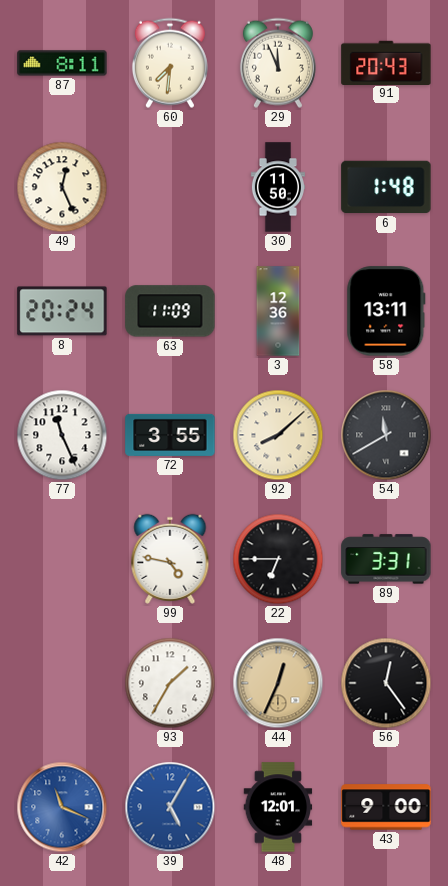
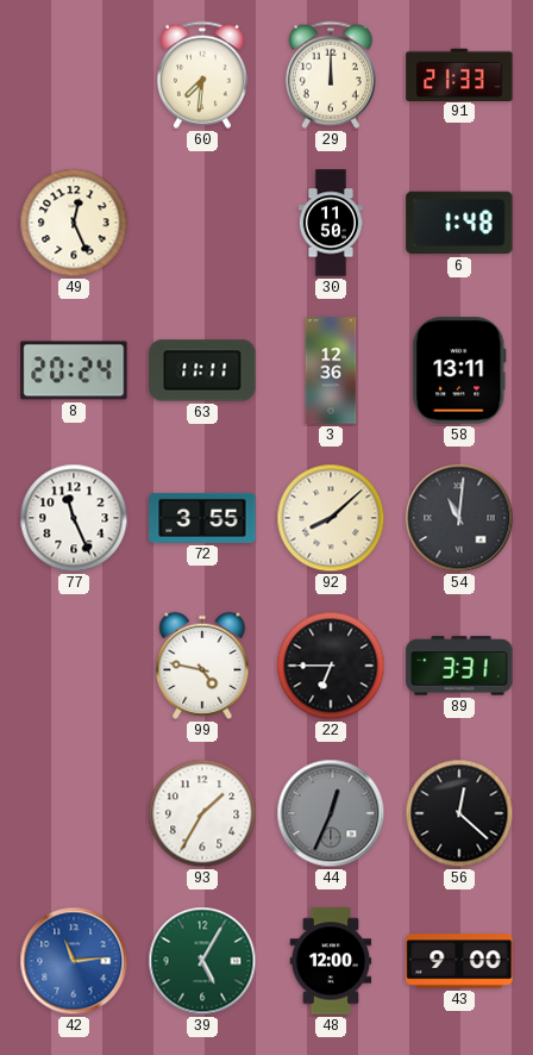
87: 8:11 -> none (62, 63)
29: 11:56 -> 12:00 (331, 75)
91: 20:43 -> 21:33 (459, 74)
63: 11:09 -> 11:11 (202, 370)
54: 11:40 -> 11:01 (459, 518)
44 dial: champagne -> grey (331, 813)
56: 12:24 -> 12:22 (459, 813)
42: 11:19 -> 11:14 (74, 961)
39 dial: blue -> green (202, 961)
48: 12:01 -> 12:00 (331, 961)
